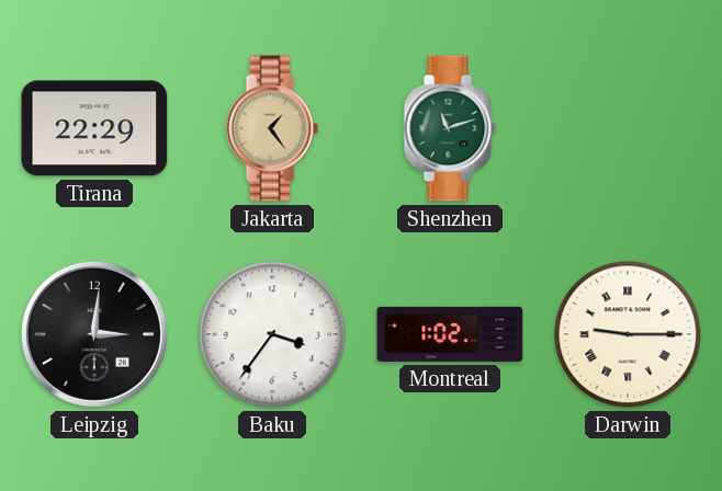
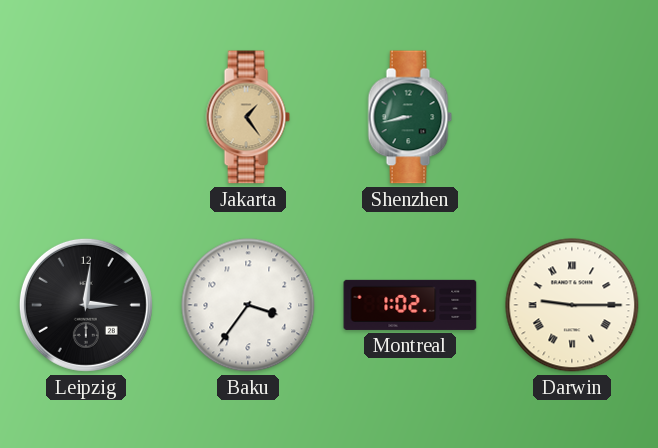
Tirana: 22:29 -> none (94, 128)
Shenzhen: 11:12 -> 8:43 (410, 117)
